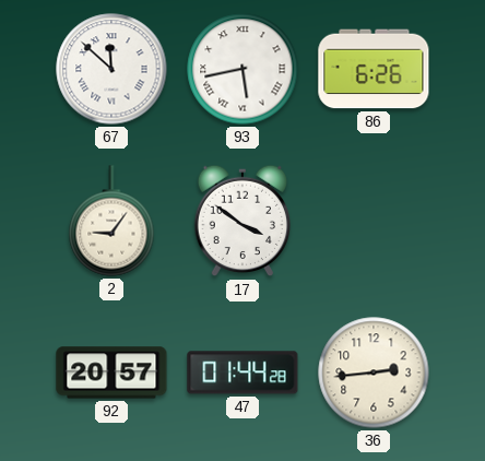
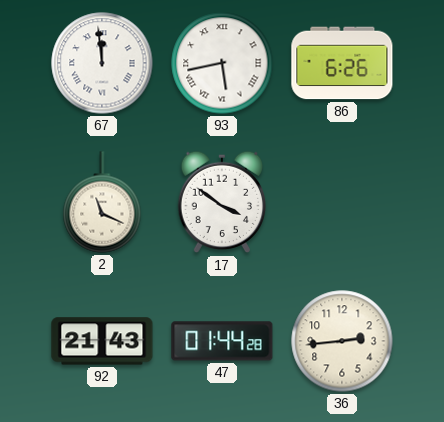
67: 11:52 -> 11:59 (102, 63)
2: 9:06 -> 11:19 (102, 202)
92: 20:57 -> 21:43 (102, 341)
